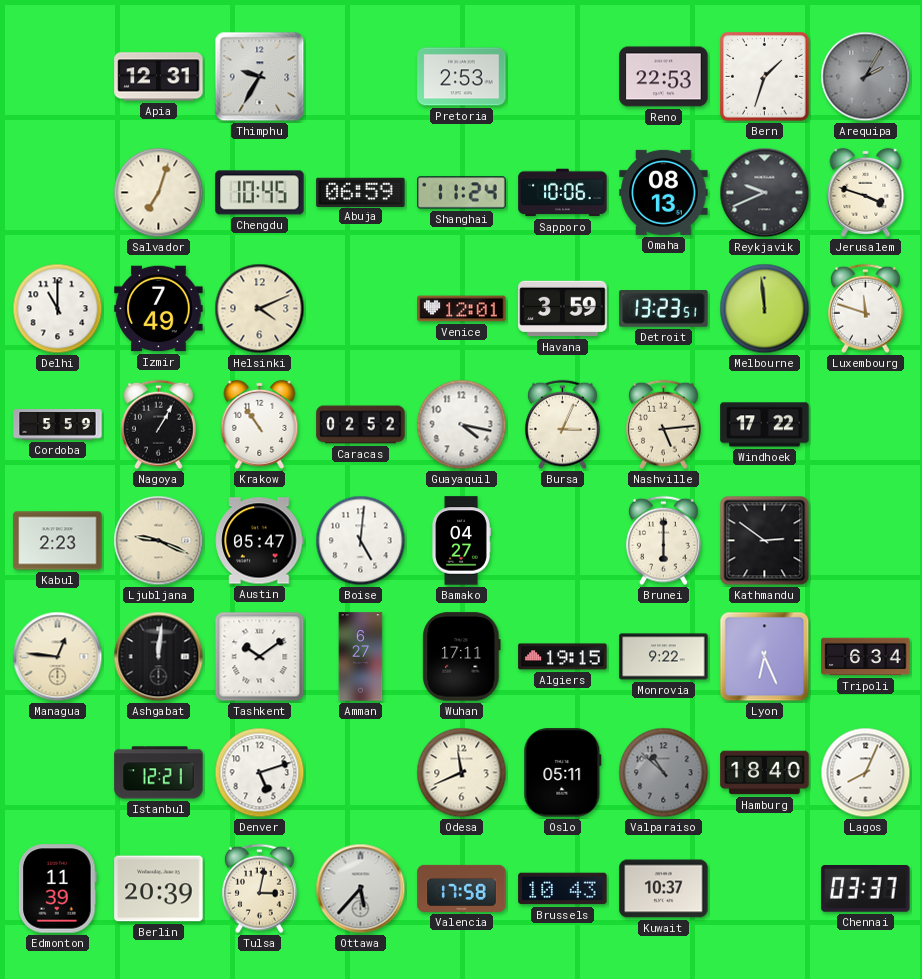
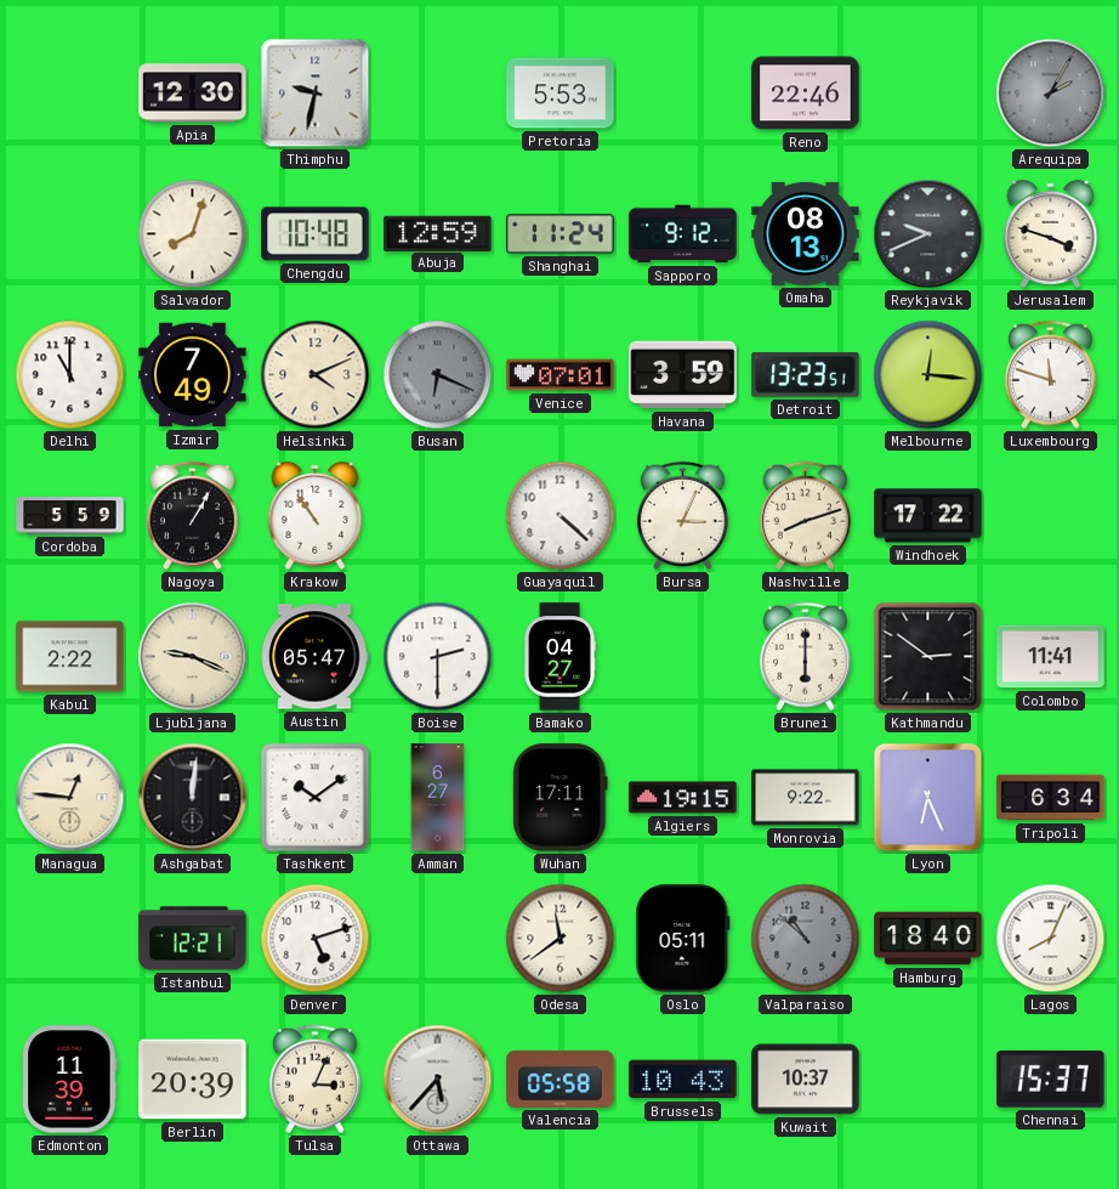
Apia: 12:31 -> 12:30 (193, 94)
Thimphu: 9:35 -> 9:32 (316, 94)
Pretoria: 2:53 -> 5:53 (561, 94)
Reno: 22:53 -> 22:46 (806, 94)
Bern: 1:33 -> none (765, 77)
Salvador: 7:03 -> 8:03 (193, 234)
Chengdu: 10:45 -> 10:48 (316, 234)
Abuja: 06:59 -> 12:59 (438, 233)
Sapporo: 10:06 -> 9:12 (683, 234)
Busan: none -> 6:19 (438, 375)
Venice: 12:01 -> 07:01 (561, 375)
Melbourne: 11:59 -> 12:16 (928, 375)
Caracas: 02:52 -> none (361, 425)
Guayaquil: 4:17 -> 4:22 (561, 516)
Nashville: 5:14 -> 8:12 (805, 516)
Kabul: 2:23 -> 2:22 (70, 657)
Boise: 5:01 -> 2:30 (438, 657)
Colombo: none -> 11:41 (1051, 657)
Odesa: 11:41 -> 11:39 (561, 939)
Tulsa: 3:02 -> 3:04 (314, 1080)
Valencia: 17:58 -> 05:58 (561, 1078)
Chennai: 03:37 -> 15:37 (1051, 1080)
